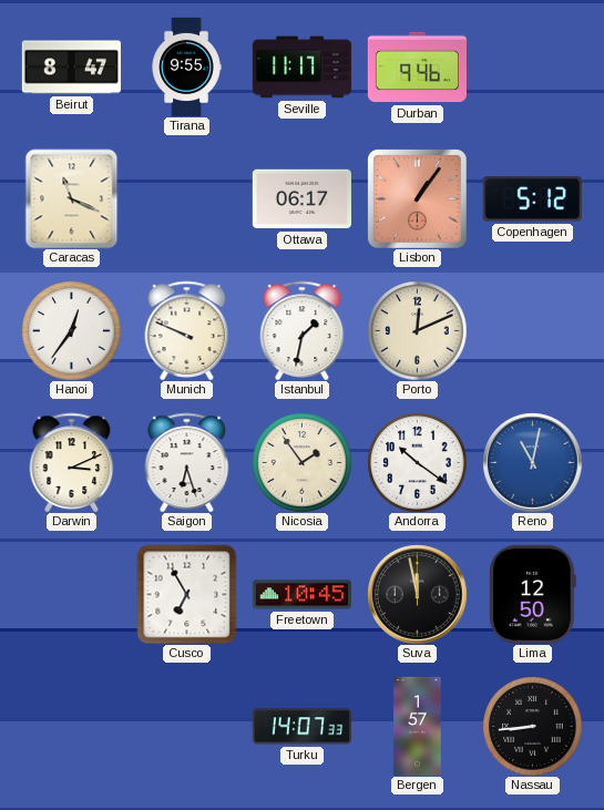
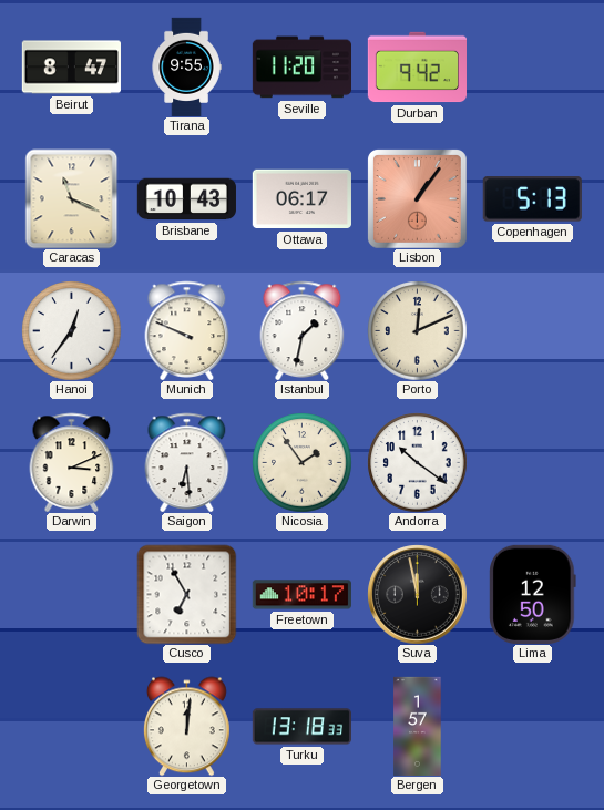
Seville: 11:17 -> 11:20 (301, 68)
Durban: 9:46 -> 9:42 (417, 68)
Brisbane: none -> 10:43 (186, 199)
Copenhagen: 5:12 -> 5:13 (532, 199)
Saigon: 6:27 -> 6:29 (187, 462)
Reno: 11:02 -> none (532, 462)
Freetown: 10:45 -> 10:17 (301, 595)
Georgetown: none -> 12:01 (186, 726)
Turku: 14:07 -> 13:18 (301, 727)
Nassau: 8:44 -> none (532, 726)
